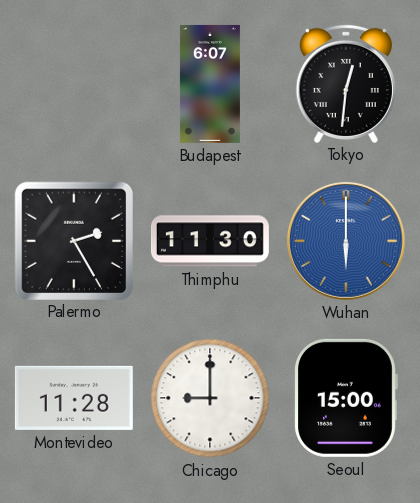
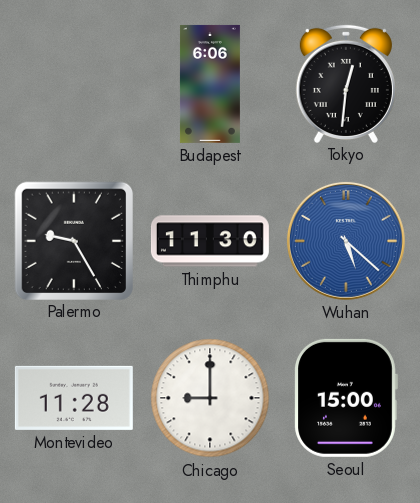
Budapest: 6:07 -> 6:06 (210, 84)
Palermo: 2:25 -> 9:25 (73, 240)
Wuhan: 6:00 -> 5:22 (346, 241)
